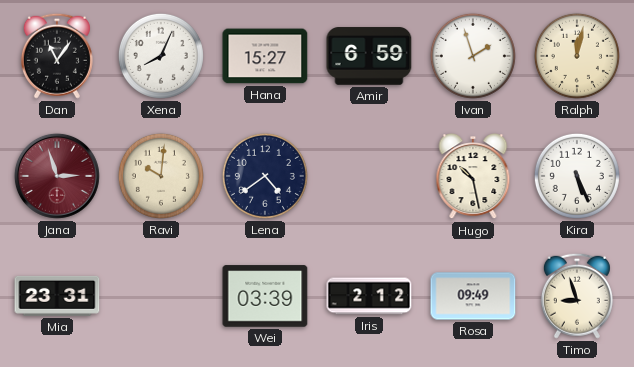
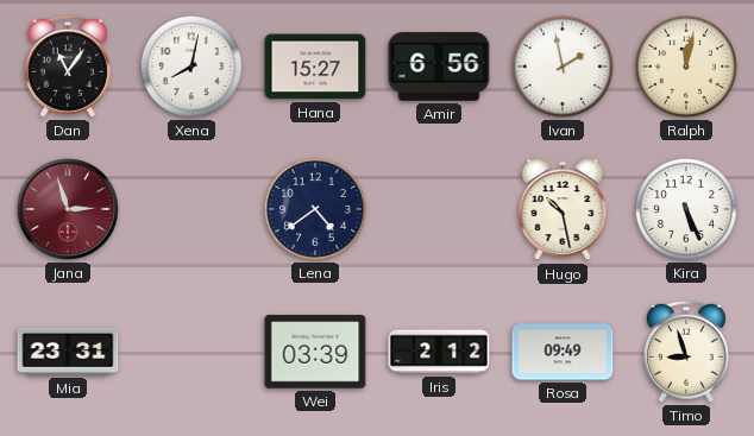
Xena: 8:04 -> 8:02 (191, 67)
Amir: 6:59 -> 6:56 (439, 67)
Ivan: 1:57 -> 1:58 (563, 67)
Ravi: 10:01 -> none (161, 176)
